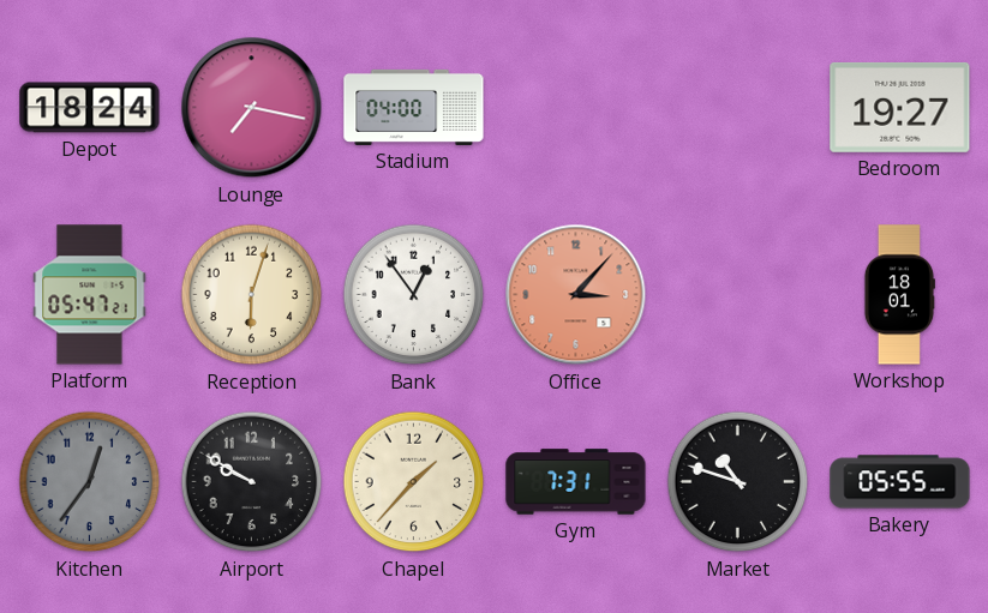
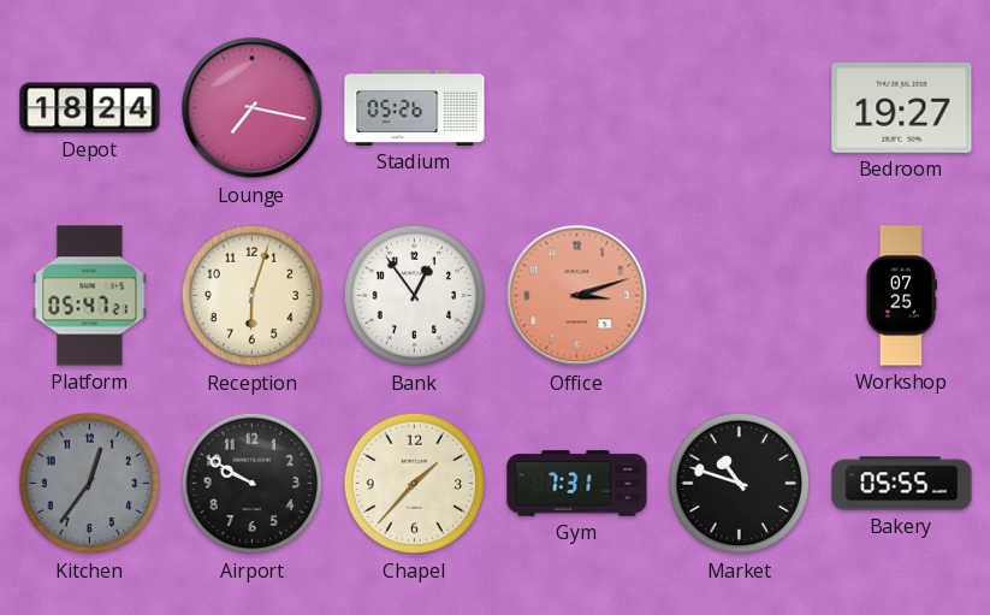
Stadium: 04:00 -> 05:26 (415, 107)
Office: 3:07 -> 3:12 (577, 296)
Workshop: 18:01 -> 07:25 (901, 296)
